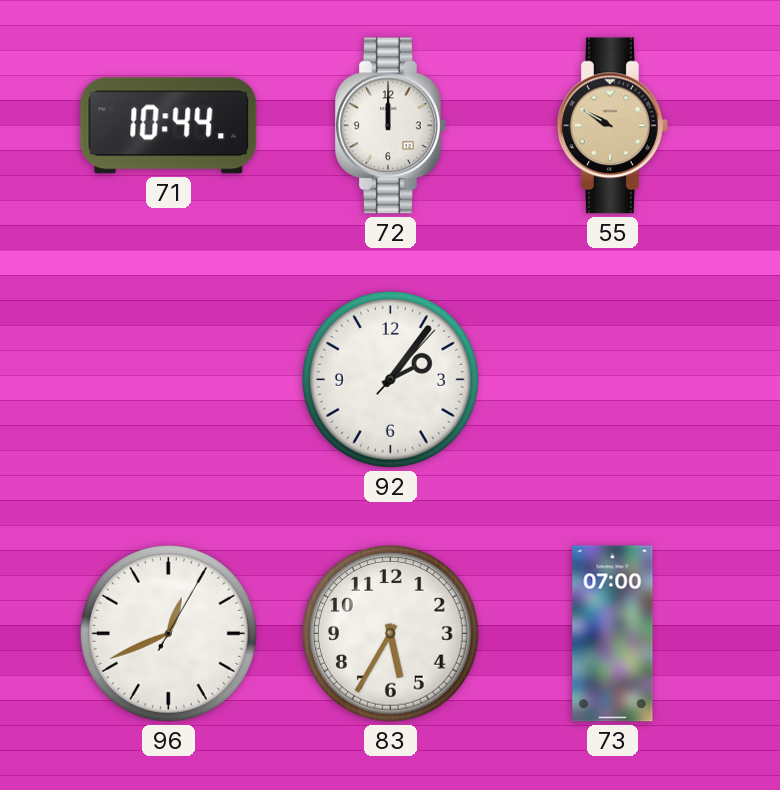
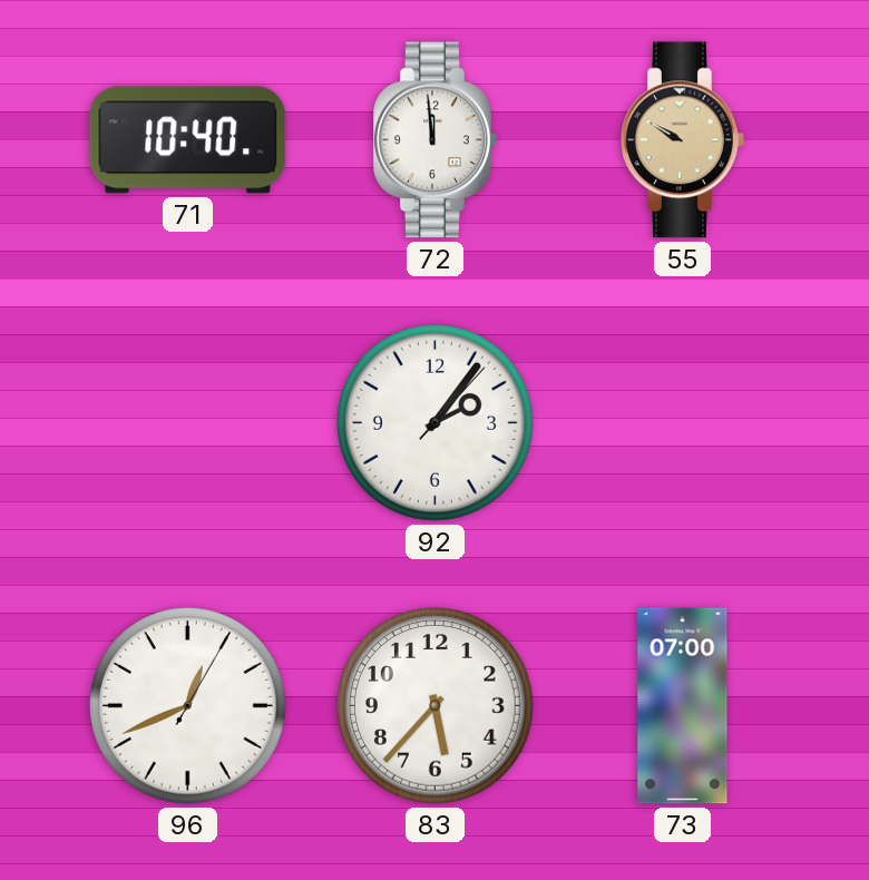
71: 10:44 -> 10:40 (188, 140)
72: 12:00 -> 11:59 (436, 140)
83: 5:35 -> 5:37 (434, 705)
